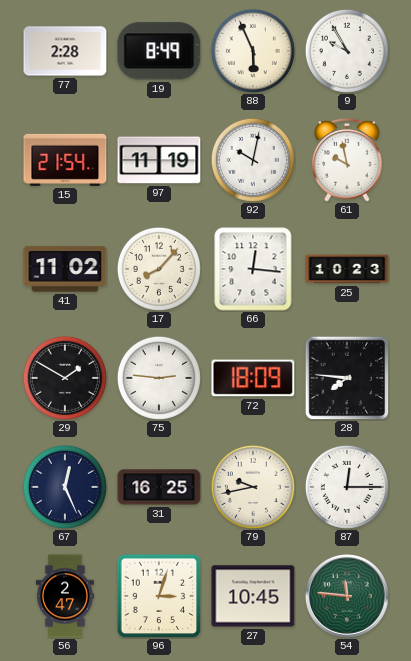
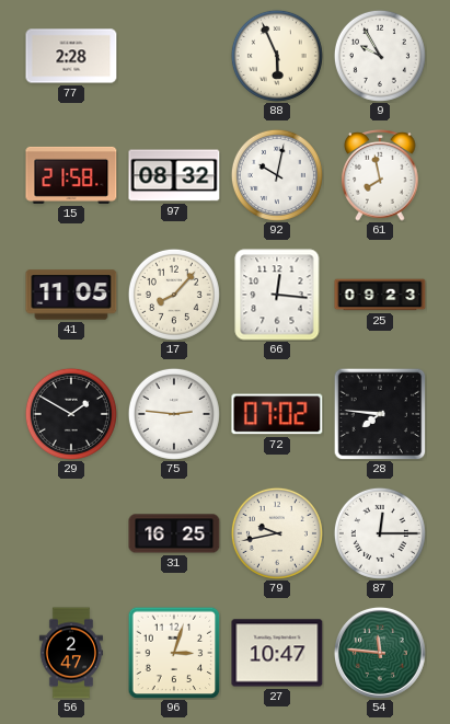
19: 8:49 -> none (159, 51)
15: 21:54 -> 21:58 (71, 175)
97: 11:19 -> 08:32 (174, 175)
61: 9:58 -> 7:58 (380, 175)
41: 11:02 -> 11:05 (71, 295)
25: 10:23 -> 09:23 (380, 295)
72: 18:09 -> 07:02 (277, 414)
67: 12:26 -> none (65, 487)
27: 10:45 -> 10:47 (277, 653)
